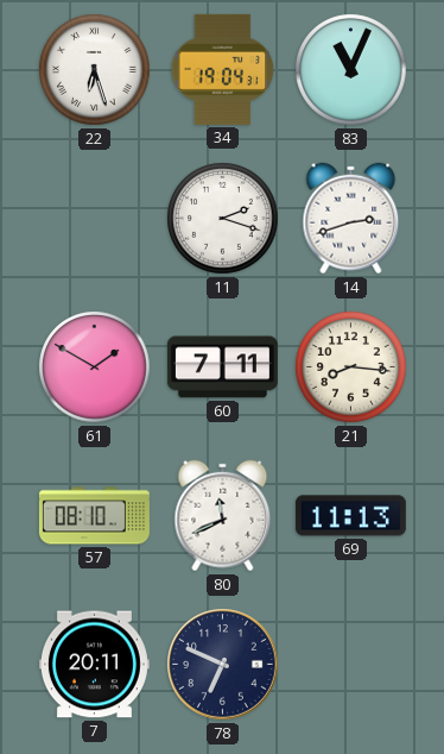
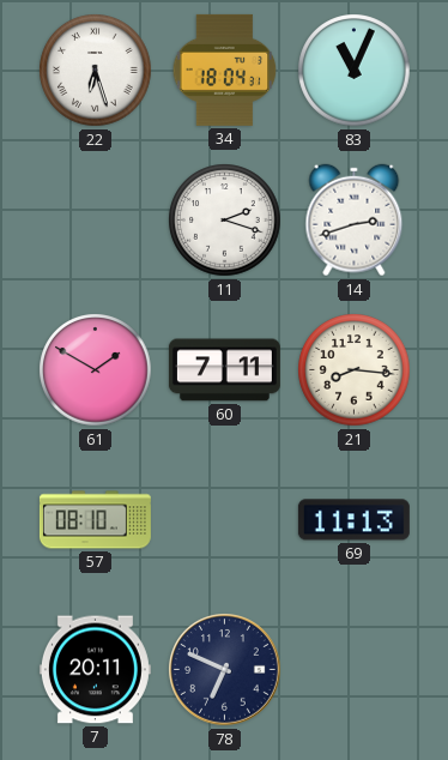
34: 19:04 -> 18:04 (225, 70)
80: 11:41 -> none (223, 516)
